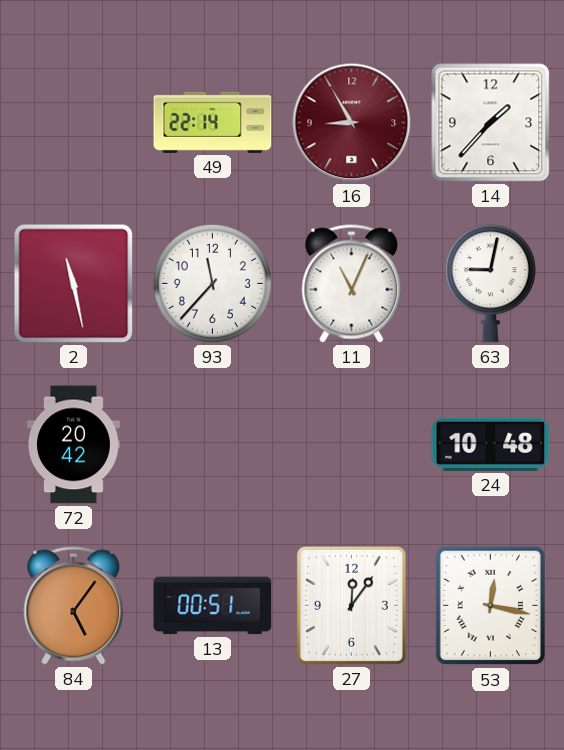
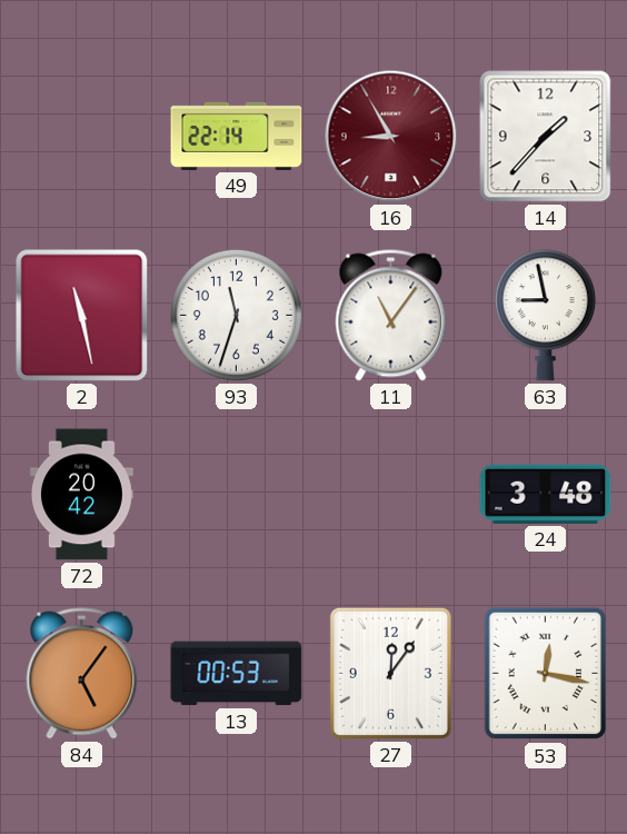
93: 11:37 -> 11:33 (236, 315)
11: 11:04 -> 11:06 (391, 316)
63: 9:02 -> 8:58 (545, 316)
24: 10:48 -> 3:48 (546, 494)
13: 00:51 -> 00:53 (237, 674)
